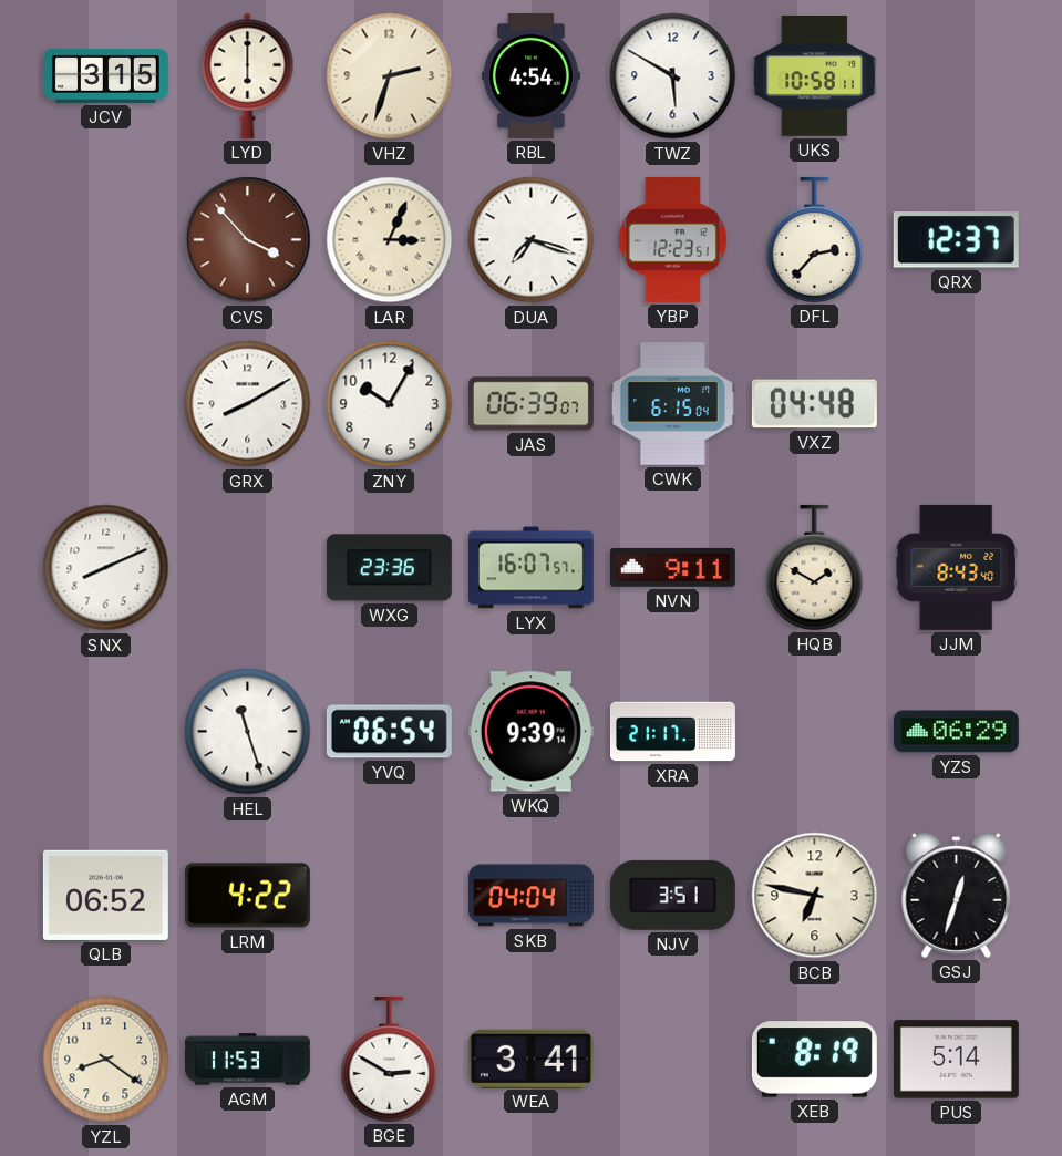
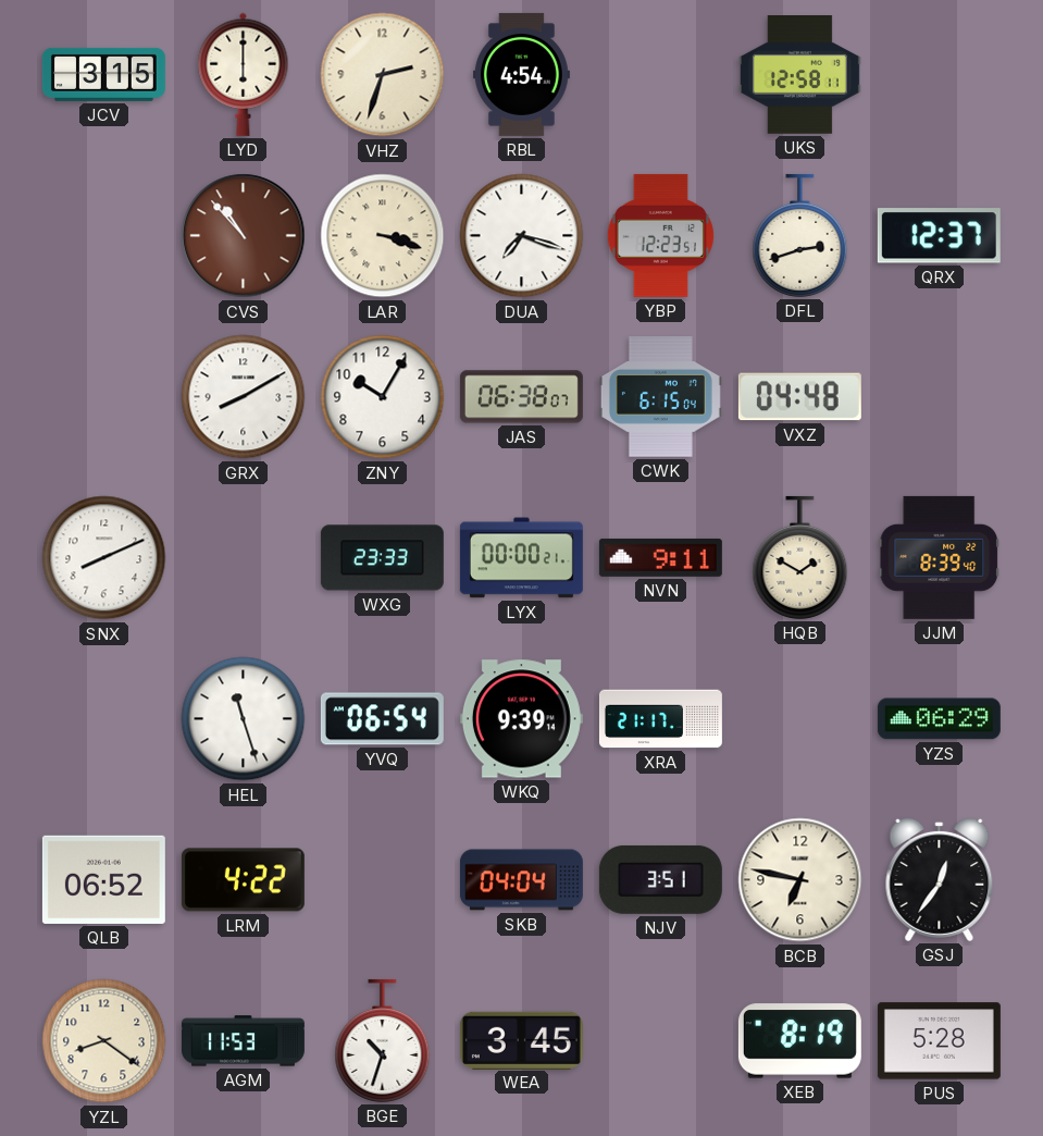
TWZ: 5:50 -> none (673, 76)
UKS: 10:58 -> 12:58 (799, 75)
CVS: 3:53 -> 10:53 (244, 236)
LAR: 3:04 -> 3:18 (383, 236)
DFL: 2:37 -> 2:42 (800, 235)
JAS: 06:39 -> 06:38 (521, 397)
WXG: 23:36 -> 23:33 (382, 558)
LYX: 16:07 -> 00:00 (521, 558)
JJM: 8:43 -> 8:39 (940, 557)
GSJ: 12:33 -> 12:36 (940, 879)
BGE: 2:50 -> 10:33 (383, 1040)
WEA: 3:41 -> 3:45 (521, 1040)
PUS: 5:14 -> 5:28 (939, 1041)
